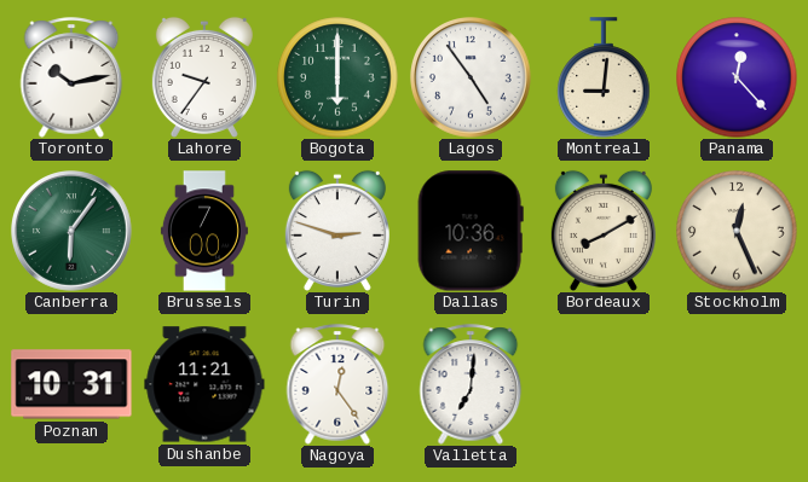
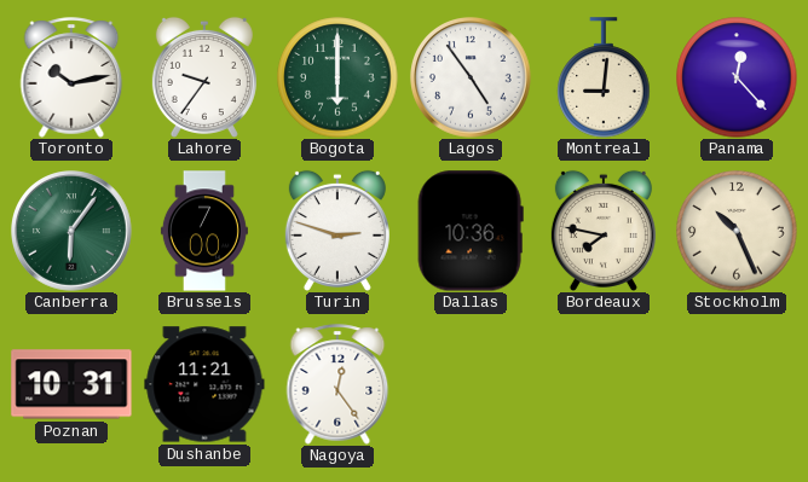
Bordeaux: 8:10 -> 7:47 (604, 231)
Stockholm: 12:26 -> 10:26 (737, 231)
Valletta: 7:01 -> none (471, 384)
